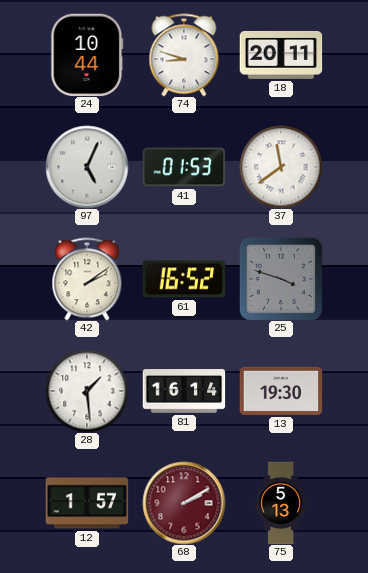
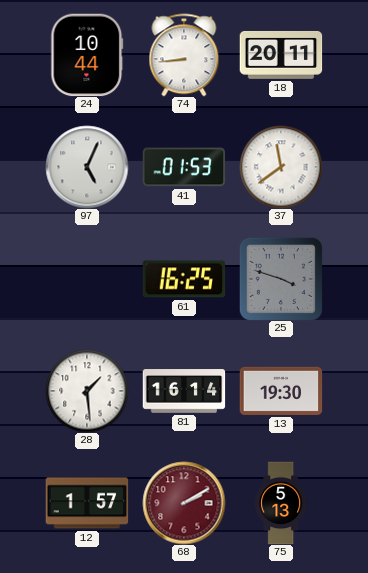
74: 8:48 -> 8:44 (184, 55)
42: 2:09 -> none (87, 279)
61: 16:52 -> 16:25 (184, 279)
